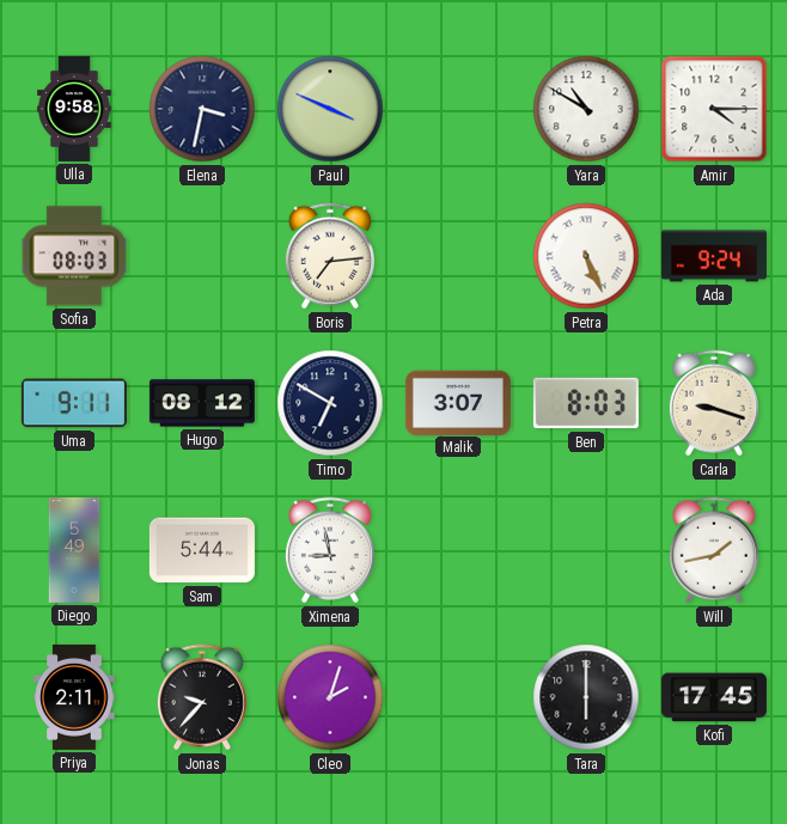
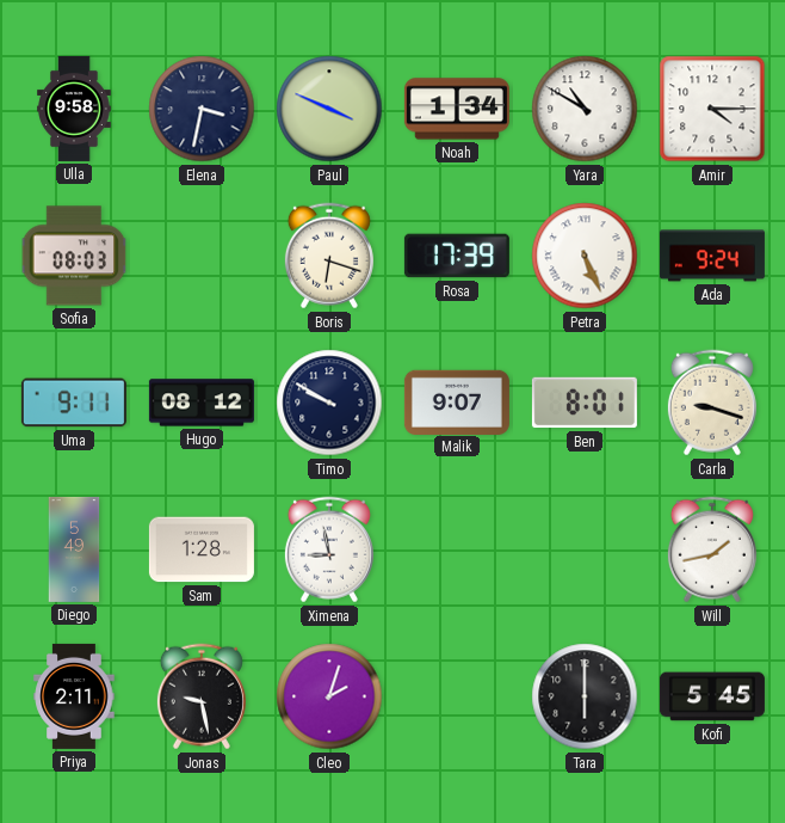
Noah: none -> 1:34 (457, 109)
Boris: 7:14 -> 6:18 (329, 256)
Rosa: none -> 17:39 (457, 256)
Timo: 6:50 -> 9:50 (329, 403)
Malik: 3:07 -> 9:07 (457, 401)
Ben: 8:03 -> 8:01 (585, 403)
Sam: 5:44 -> 1:28 (202, 549)
Jonas: 9:37 -> 9:28 (202, 696)
Kofi: 17:45 -> 5:45 (712, 696)
